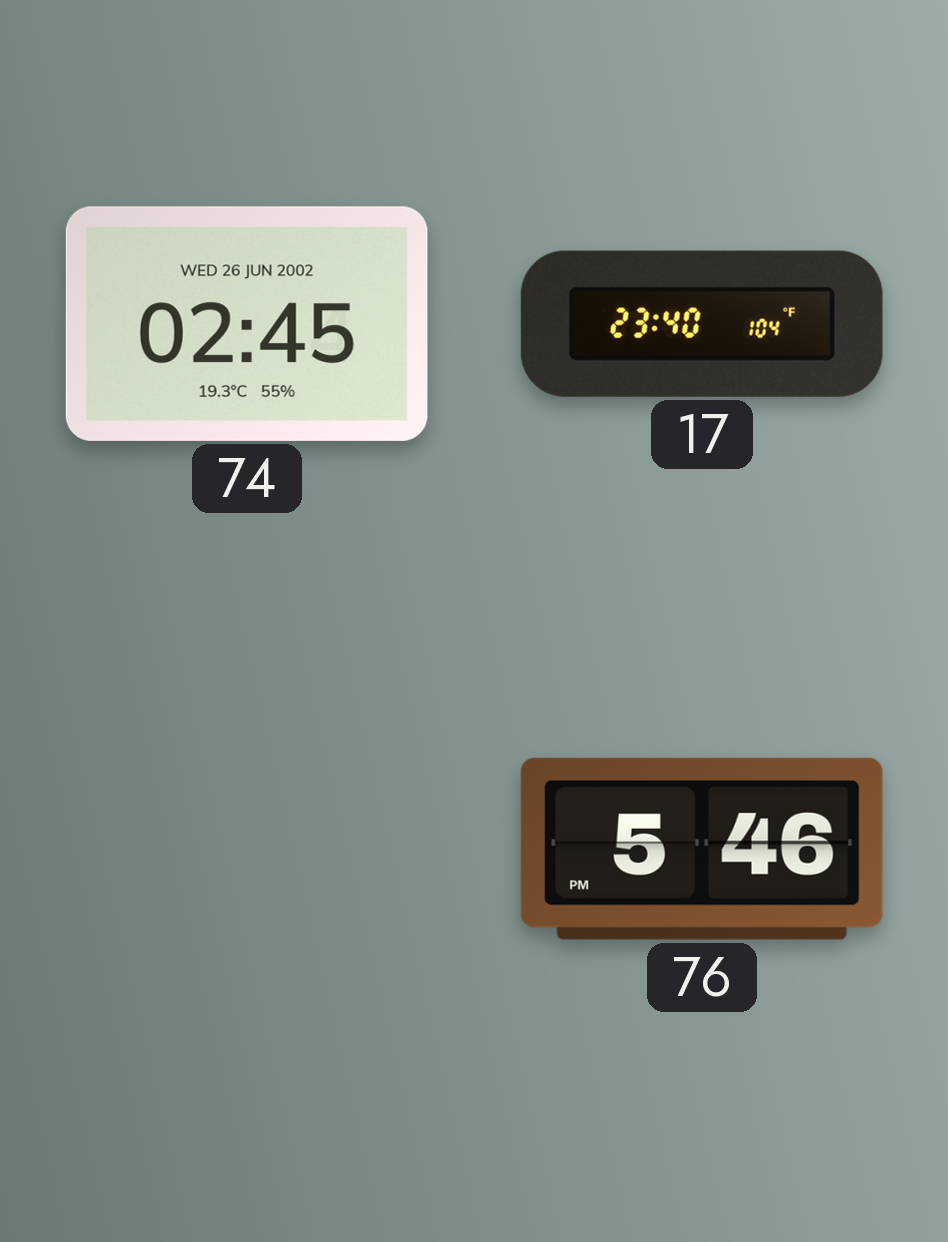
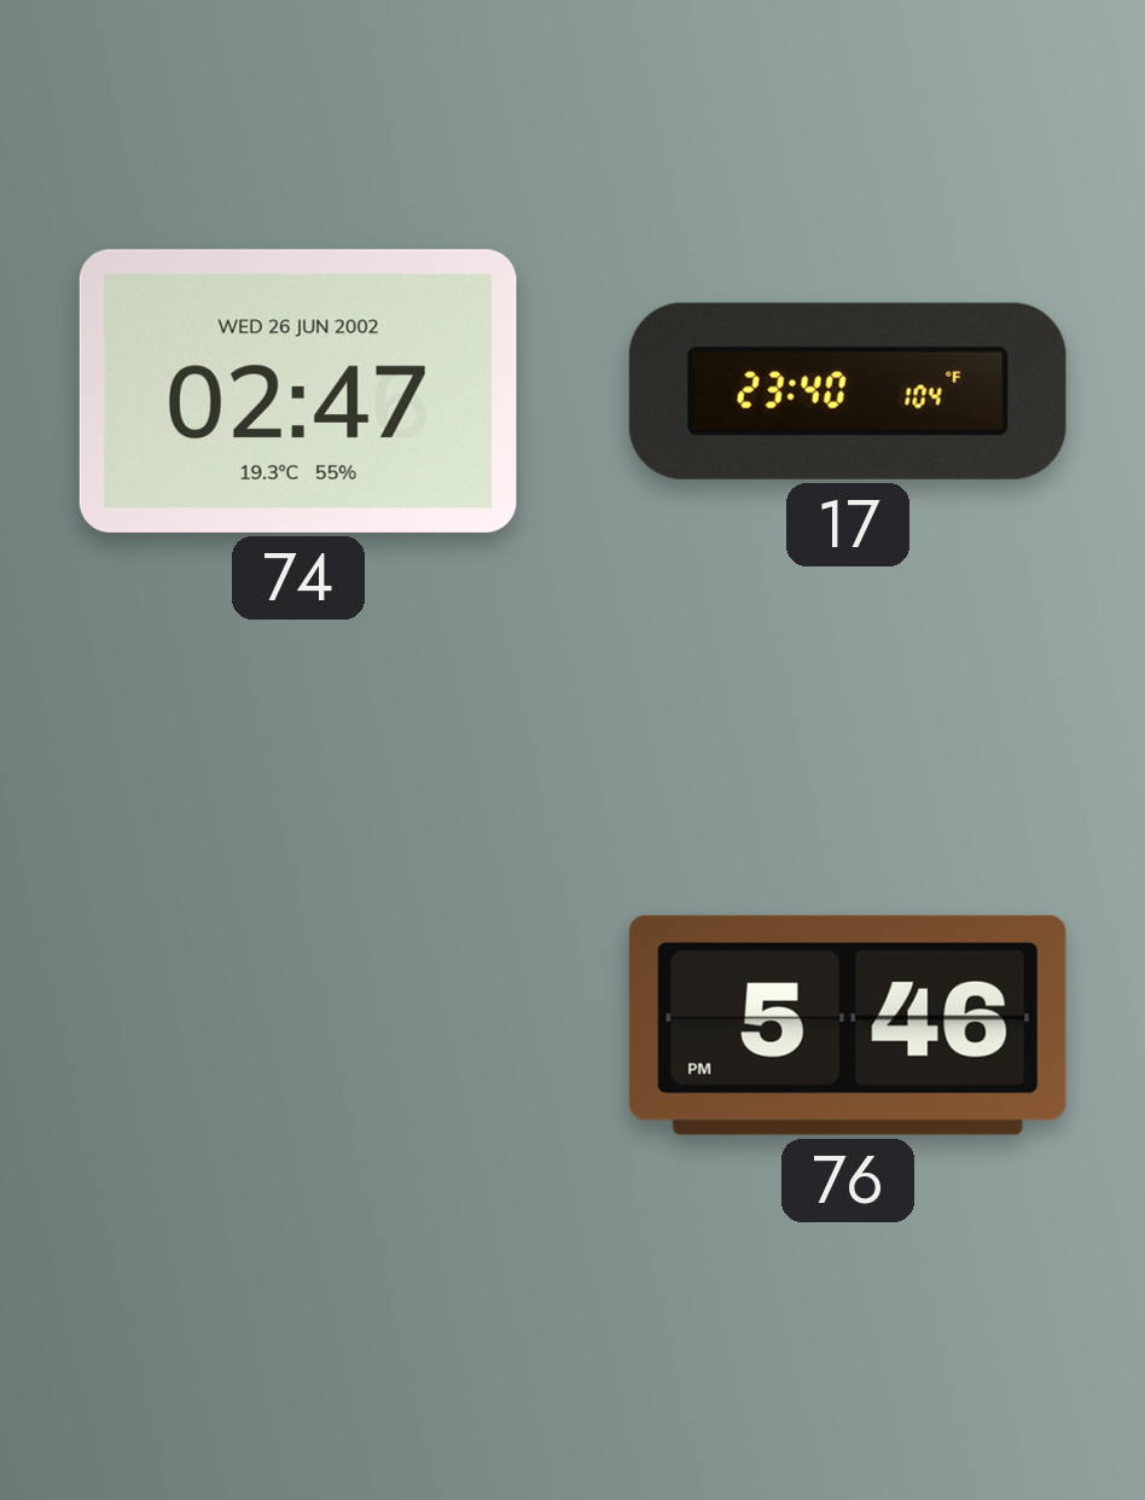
74: 02:45 -> 02:47 (298, 391)
